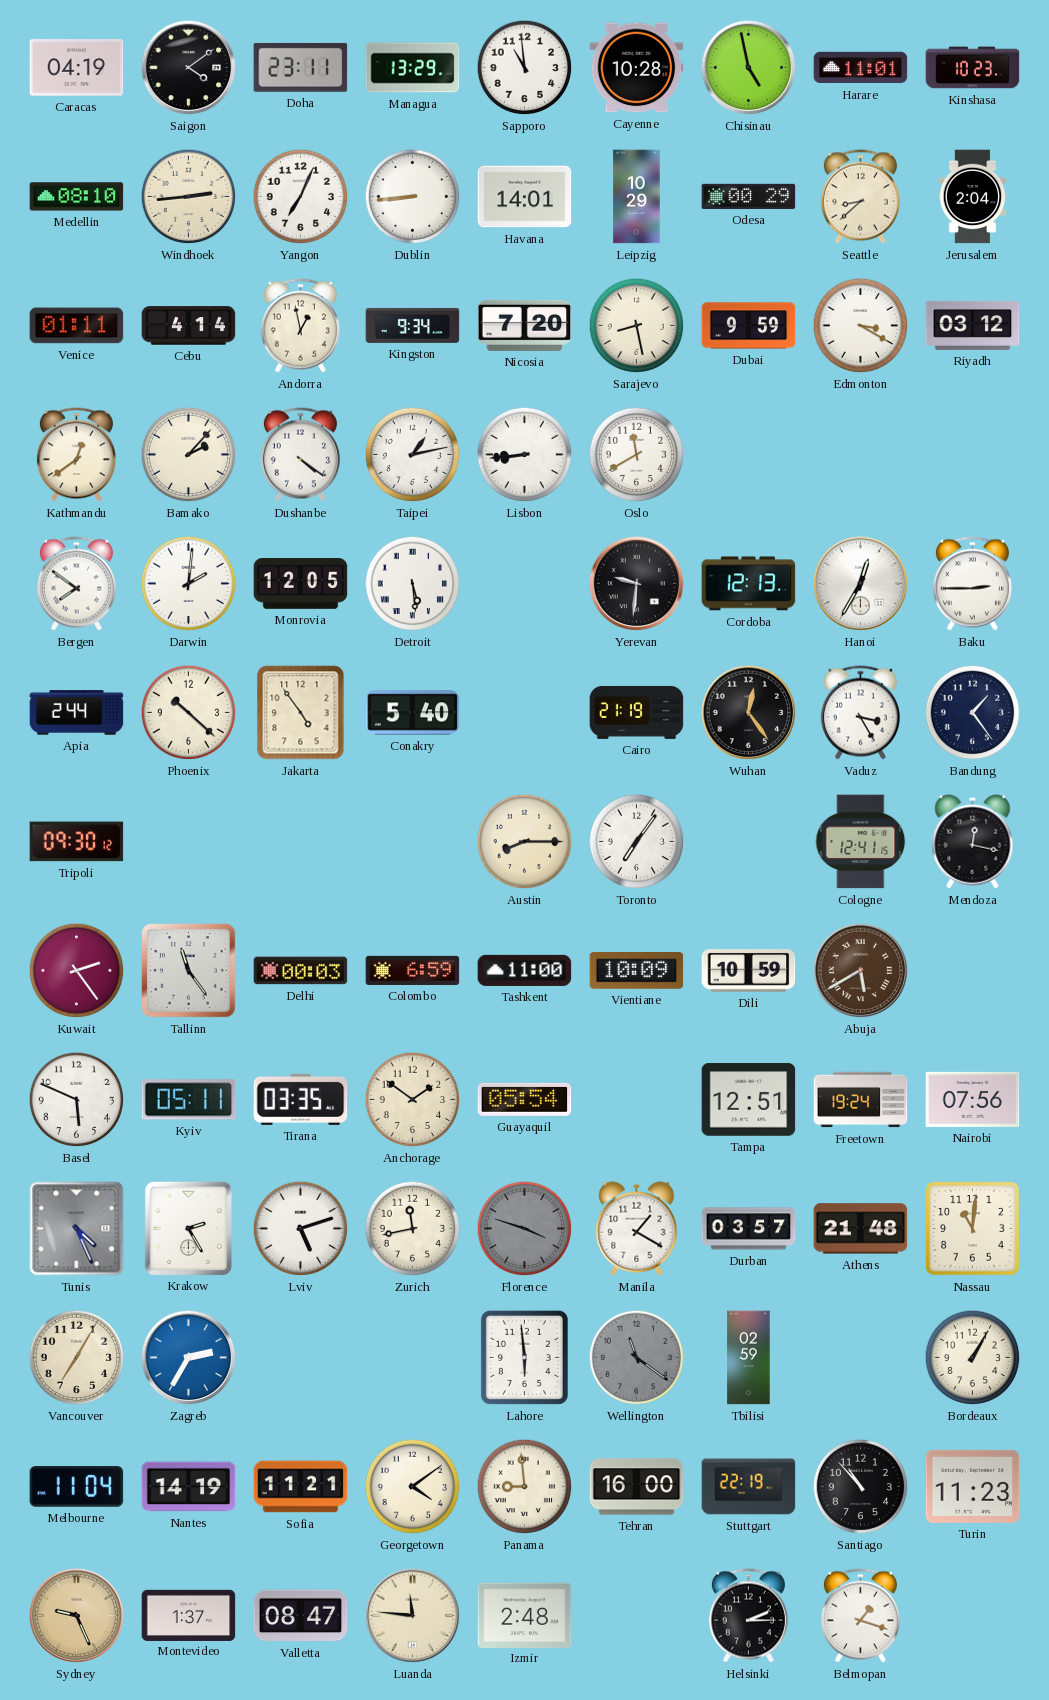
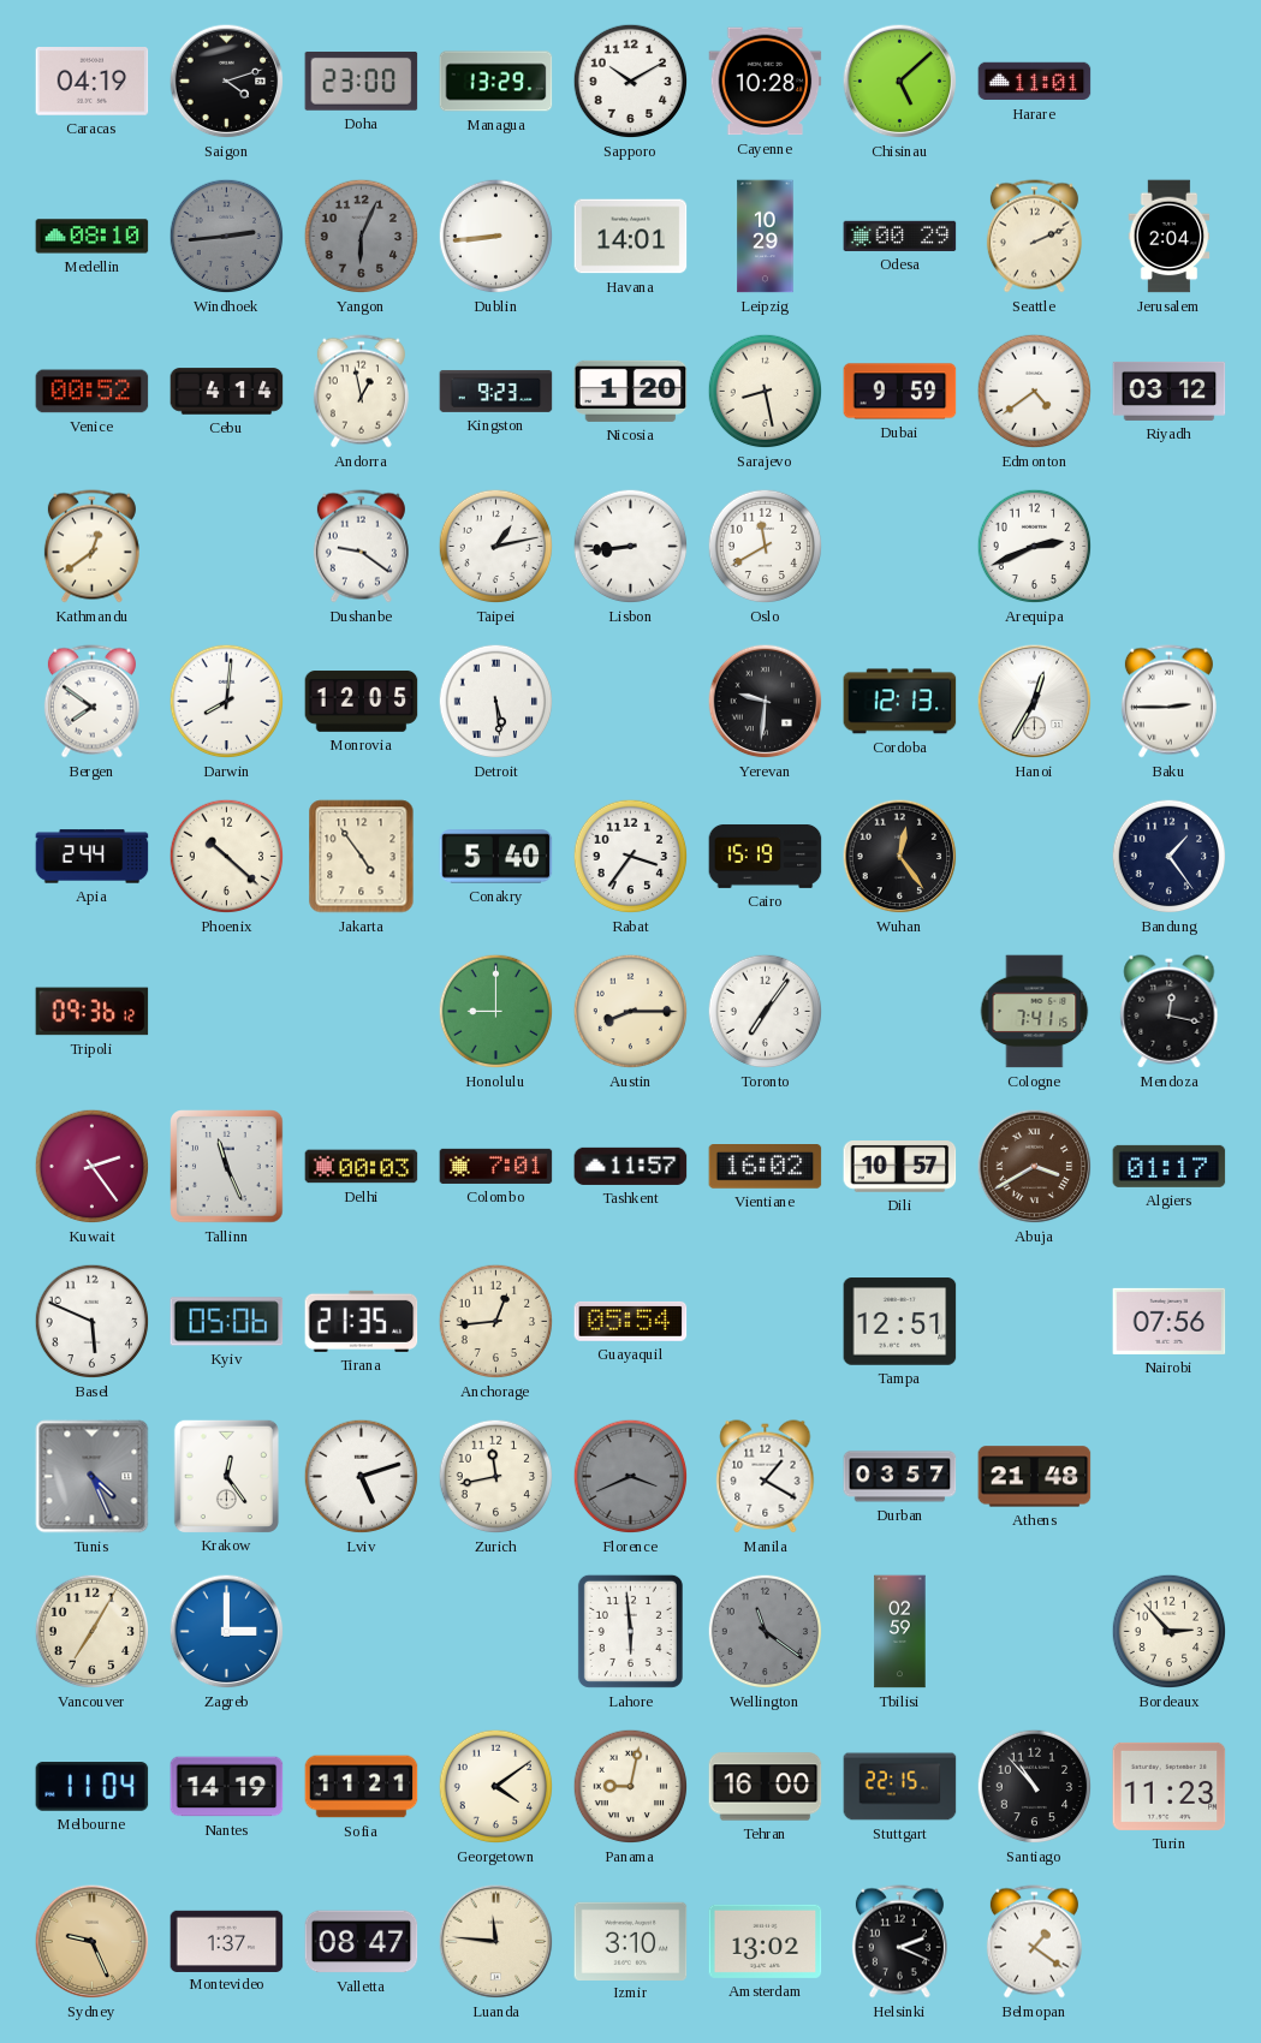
Saigon: 4:09 -> 4:12 (227, 82)
Doha: 23:11 -> 23:00 (362, 81)
Sapporo: 10:59 -> 10:10 (631, 82)
Chisinau: 4:58 -> 5:08 (900, 82)
Kinshasa: 10:23 -> none (973, 68)
Windhoek dial: cream -> grey (227, 237)
Yangon: 7:04 -> 6:04 (362, 237)
Yangon dial: white -> grey (362, 237)
Seattle: 8:38 -> 2:11 (1034, 237)
Venice: 01:11 -> 00:52 (93, 392)
Kingston: 9:34 -> 9:23 (496, 391)
Nicosia: 7:20 -> 1:20 (631, 391)
Edmonton: 3:20 -> 4:39 (1035, 392)
Bamako: 2:07 -> none (189, 455)
Dushanbe: 4:21 -> 9:21 (361, 547)
Arequipa: none -> 2:41 (1035, 547)
Darwin: 2:01 -> 8:01 (227, 702)
Rabat: none -> 3:36 (631, 857)
Cairo: 21:19 -> 15:19 (766, 856)
Vaduz: 3:25 -> none (860, 713)
Tripoli: 09:30 -> 09:36 (93, 1012)
Honolulu: none -> 9:00 (496, 1012)
Cologne: 12:41 -> 7:41 (1035, 1012)
Tallinn: 11:24 -> 11:26 (227, 1167)
Colombo: 6:59 -> 7:01 (496, 1166)
Tashkent: 11:00 -> 11:57 (631, 1166)
Vientiane: 10:09 -> 16:02 (766, 1167)
Dili: 10:59 -> 10:57 (900, 1167)
Abuja: 5:40 -> 3:40 (1035, 1167)
Algiers: none -> 01:17 (1170, 1166)
Kyiv: 05:11 -> 05:06 (227, 1322)
Tirana: 03:35 -> 21:35 (362, 1321)
Anchorage: 1:51 -> 12:44 (496, 1322)
Freetown: 19:24 -> none (861, 1100)
Krakow: 2:25 -> 12:24 (226, 1476)
Florence: 3:48 -> 3:41 (631, 1477)
Nassau: 11:01 -> none (973, 1229)
Zagreb: 2:35 -> 3:00 (227, 1632)
Bordeaux: 1:05 -> 2:53 (1170, 1632)
Panama: 8:59 -> 9:02 (631, 1787)
Stuttgart: 22:19 -> 22:15 (900, 1787)
Izmir: 2:48 -> 3:10 (631, 1941)
Amsterdam: none -> 13:02 (766, 1941)
Helsinki: 2:15 -> 2:19 (899, 1942)
Belmopan: 1:18 -> 1:21 (1034, 1942)
